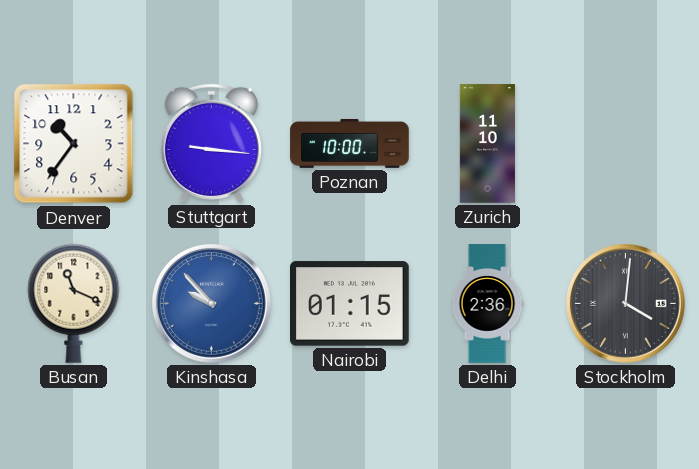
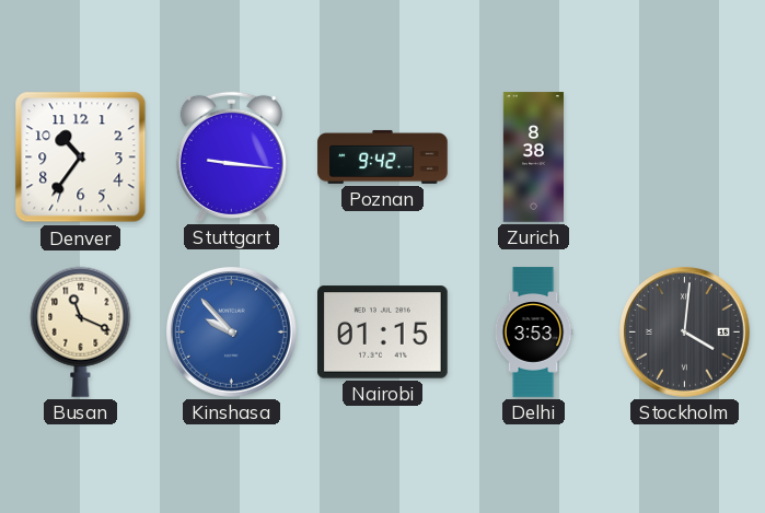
Poznan: 10:00 -> 9:42 (383, 156)
Zurich: 11:10 -> 8:38 (533, 158)
Delhi: 2:36 -> 3:53 (533, 333)
